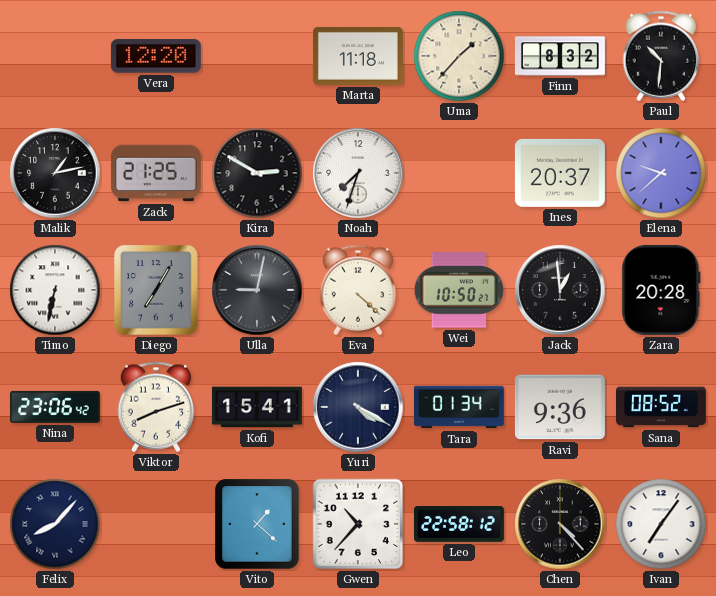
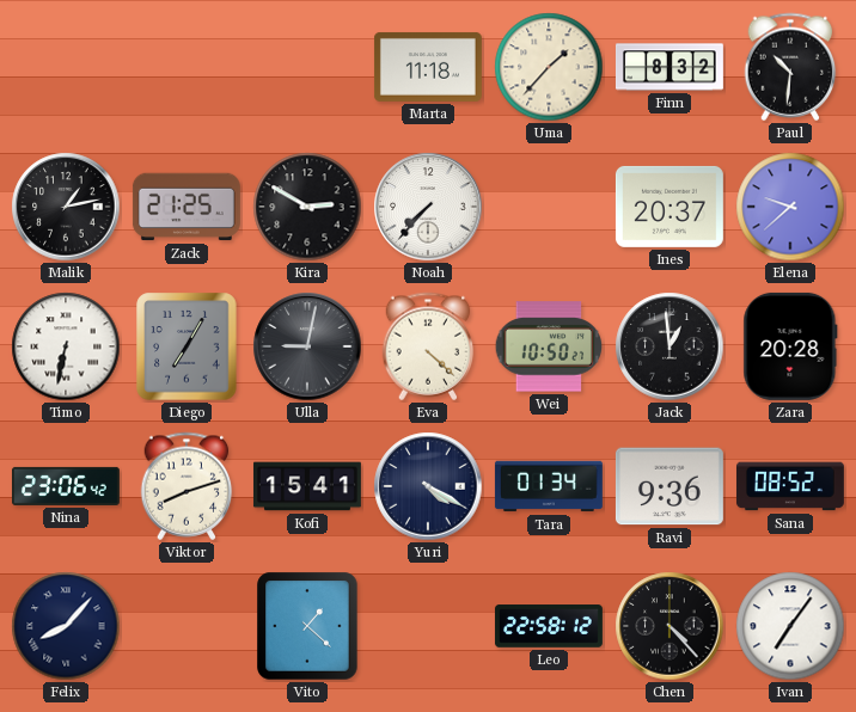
Vera: 12:20 -> none (156, 56)
Noah: 7:33 -> 7:37 (428, 207)
Gwen: 10:37 -> none (358, 524)
